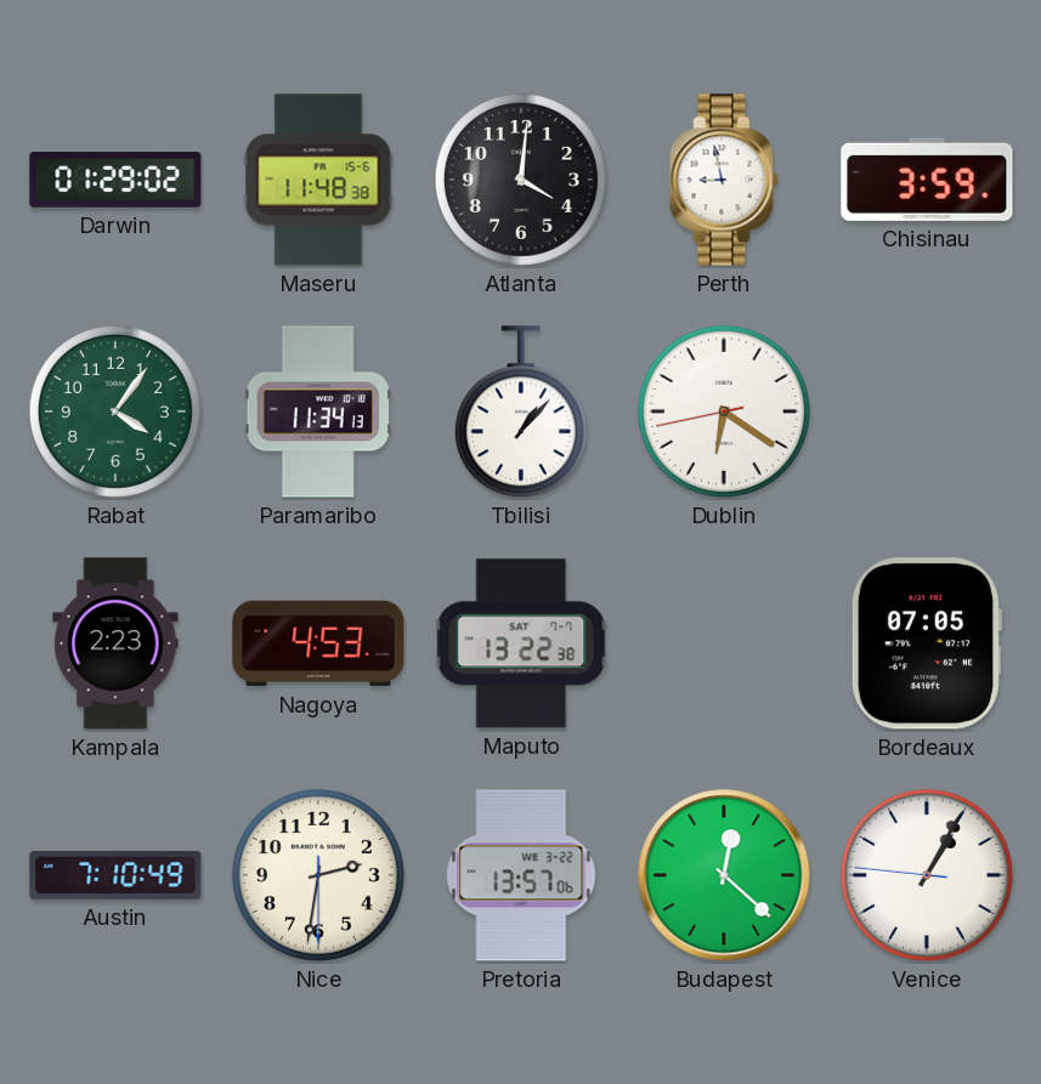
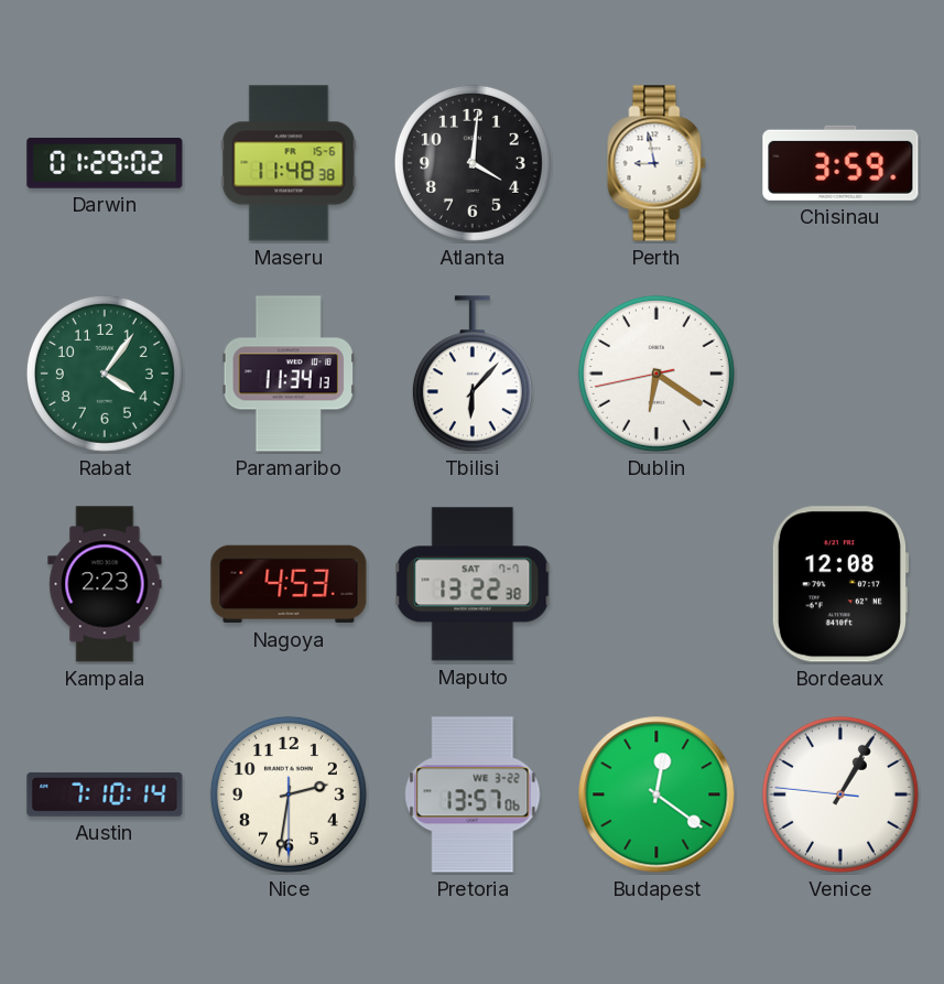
Tbilisi: 1:07 -> 6:07 (473, 375)
Bordeaux: 07:05 -> 12:08 (839, 584)
Austin: 7:10:49 -> 7:10:14 (105, 794)
Budapest: 12:22 -> 12:21 (657, 794)
